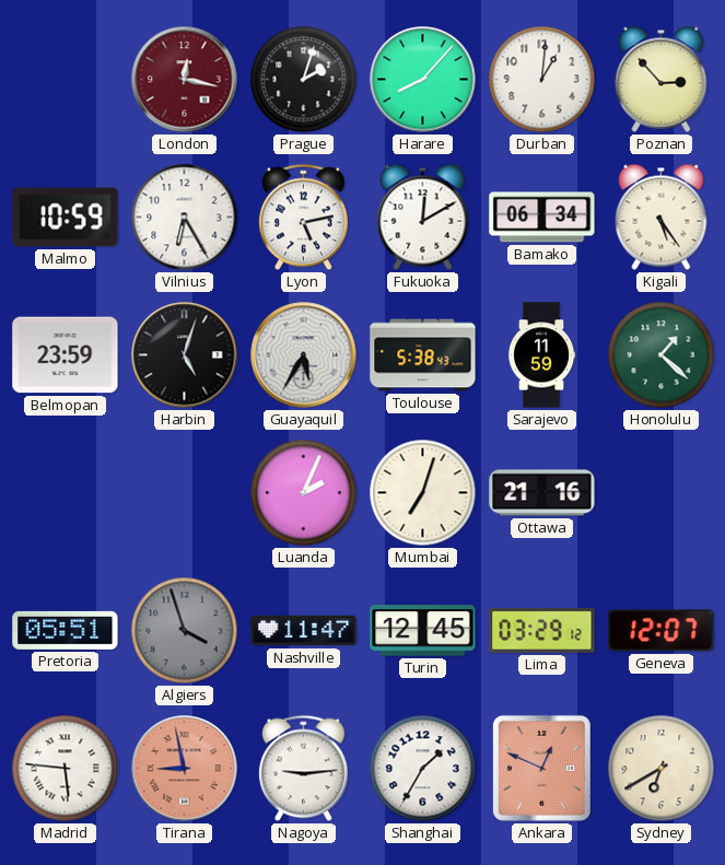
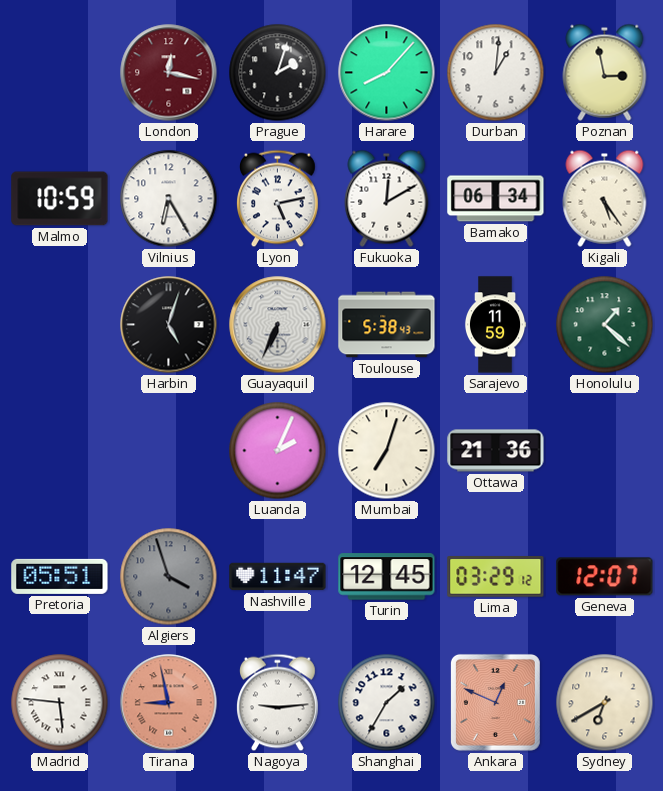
Poznan: 2:53 -> 2:58 (605, 72)
Belmopan: 23:59 -> none (66, 355)
Guayaquil: 5:35 -> 6:34 (278, 325)
Ottawa: 21:16 -> 21:36 (496, 451)
